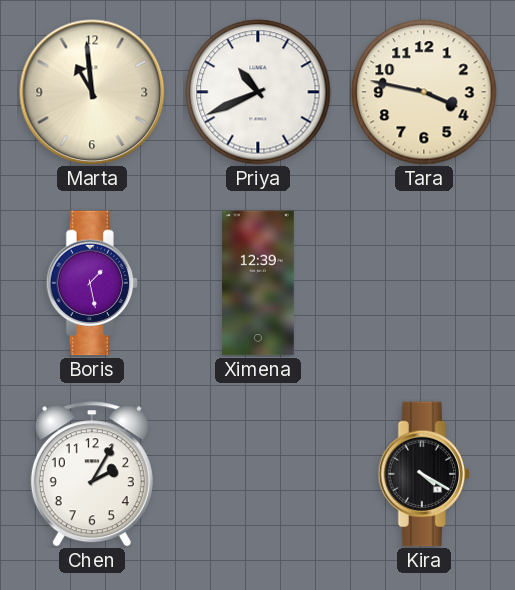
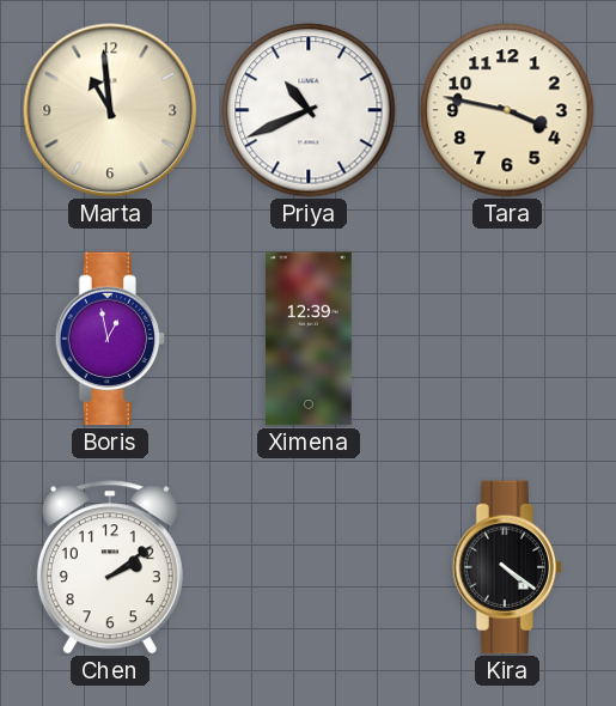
Boris: 1:28 -> 12:58 (110, 339)
Chen: 2:05 -> 2:09 (110, 567)
Kira: 4:20 -> 4:21 (507, 567)
